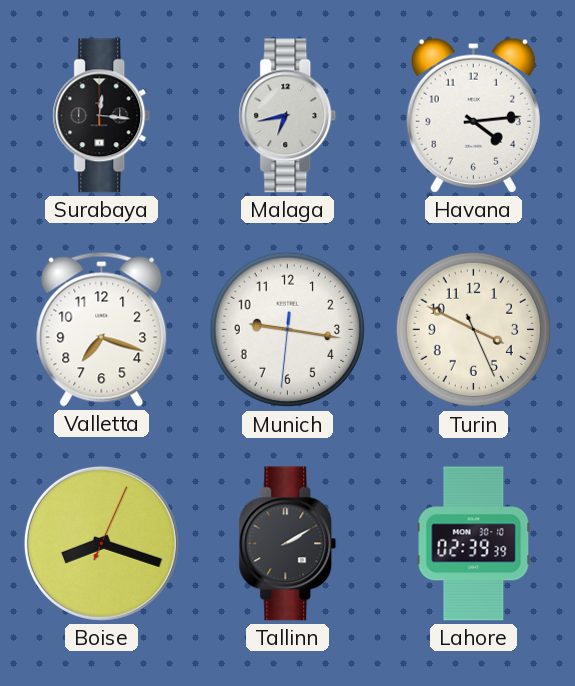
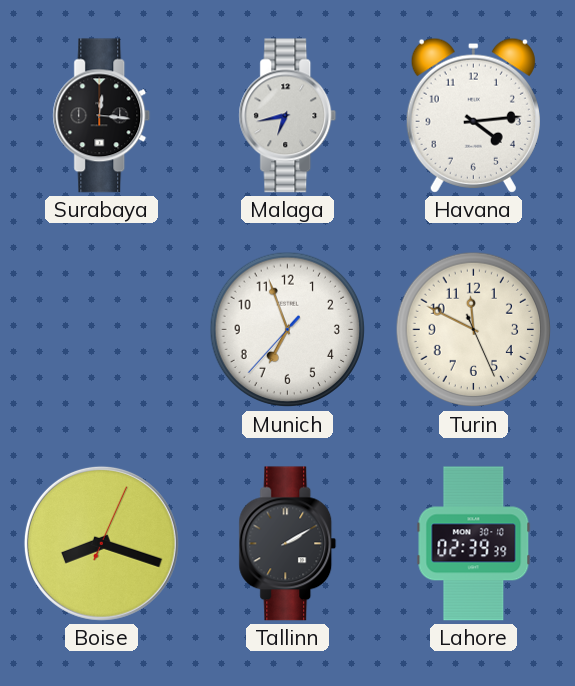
Valletta: 7:18 -> none (102, 329)
Munich: 9:16 -> 6:56 (288, 330)
Turin: 3:49 -> 11:49 (474, 330)
